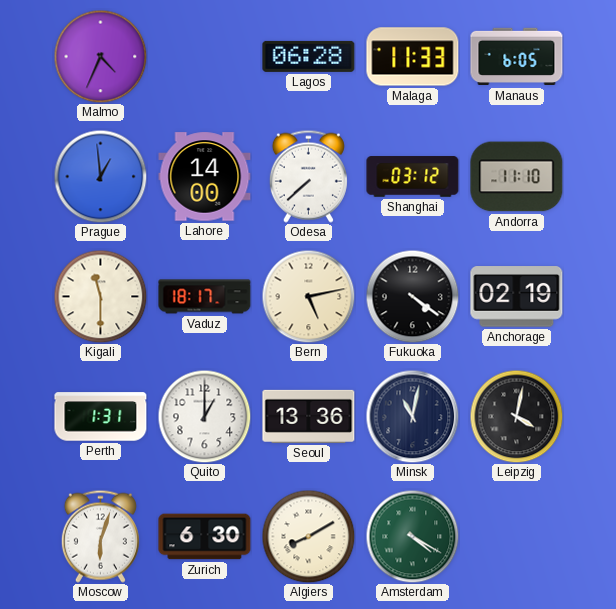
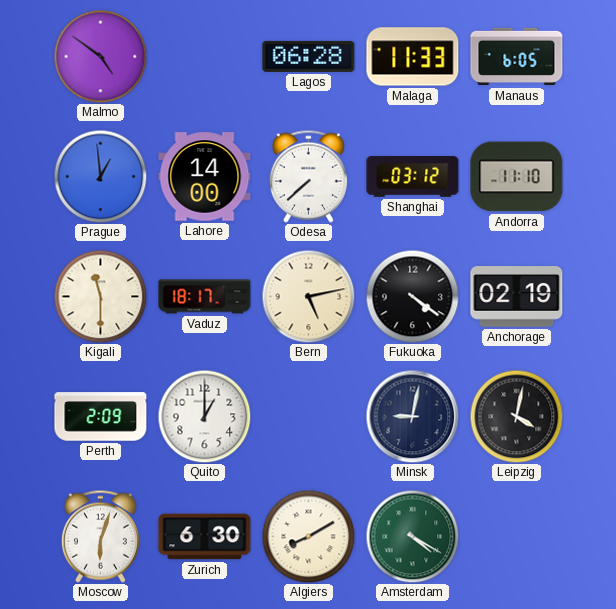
Malmo: 4:34 -> 4:51 (100, 56)
Perth: 1:31 -> 2:09 (101, 417)
Seoul: 13:36 -> none (309, 416)
Minsk: 11:02 -> 9:02 (412, 416)
